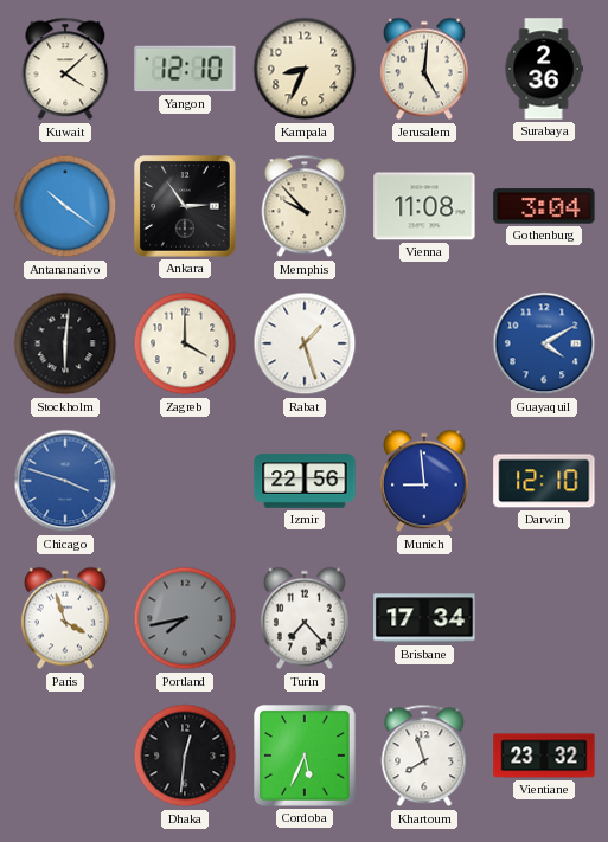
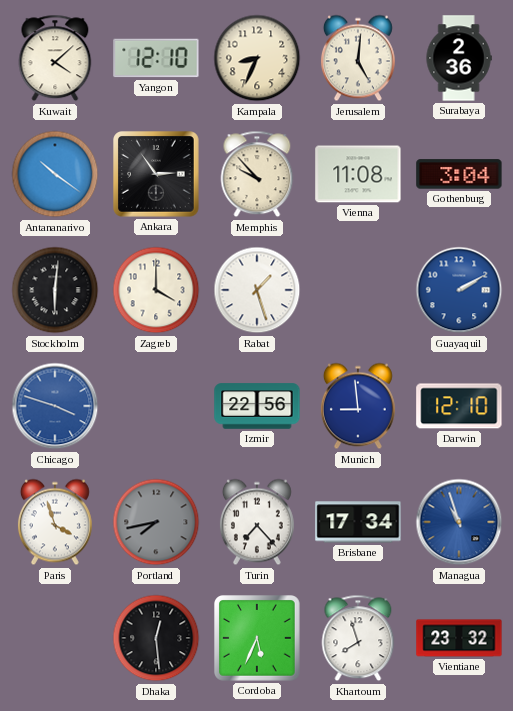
Guayaquil: 4:10 -> 2:10 (459, 290)
Managua: none -> 10:57 (459, 522)
Dhaka: 12:31 -> 12:29 (156, 638)
